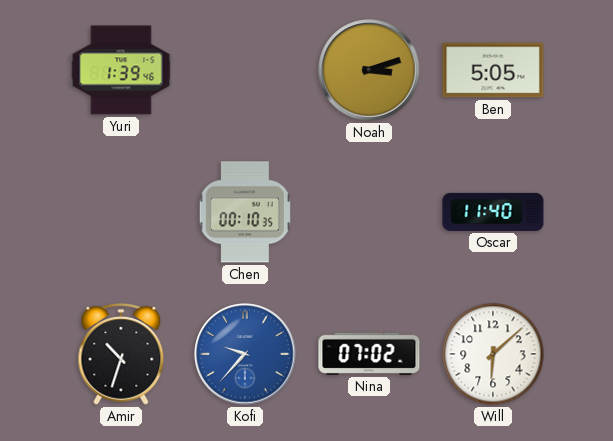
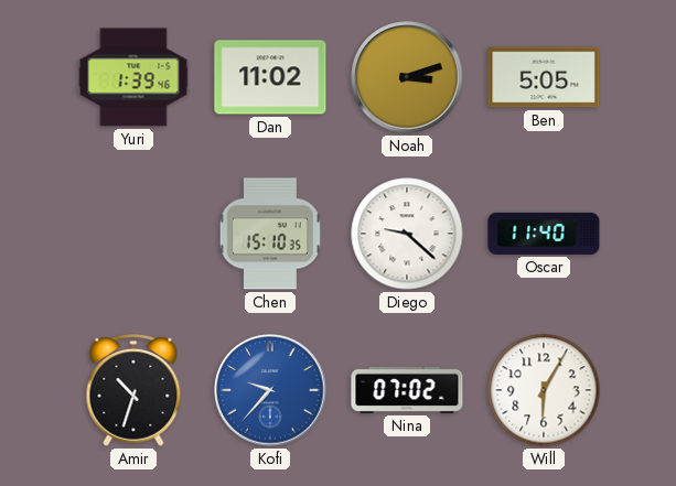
Dan: none -> 11:02 (270, 77)
Chen: 00:10 -> 15:10 (270, 234)
Diego: none -> 9:22 (407, 234)
Will: 6:08 -> 6:05 (544, 390)
